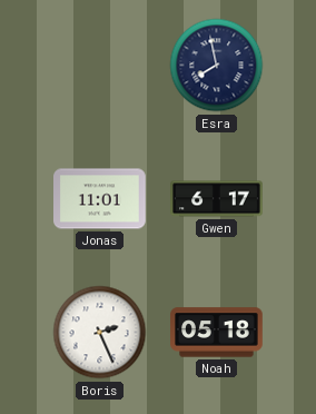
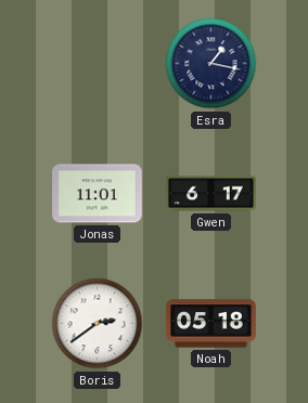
Esra: 7:58 -> 1:17 (211, 64)
Boris: 2:26 -> 2:39 (98, 324)
